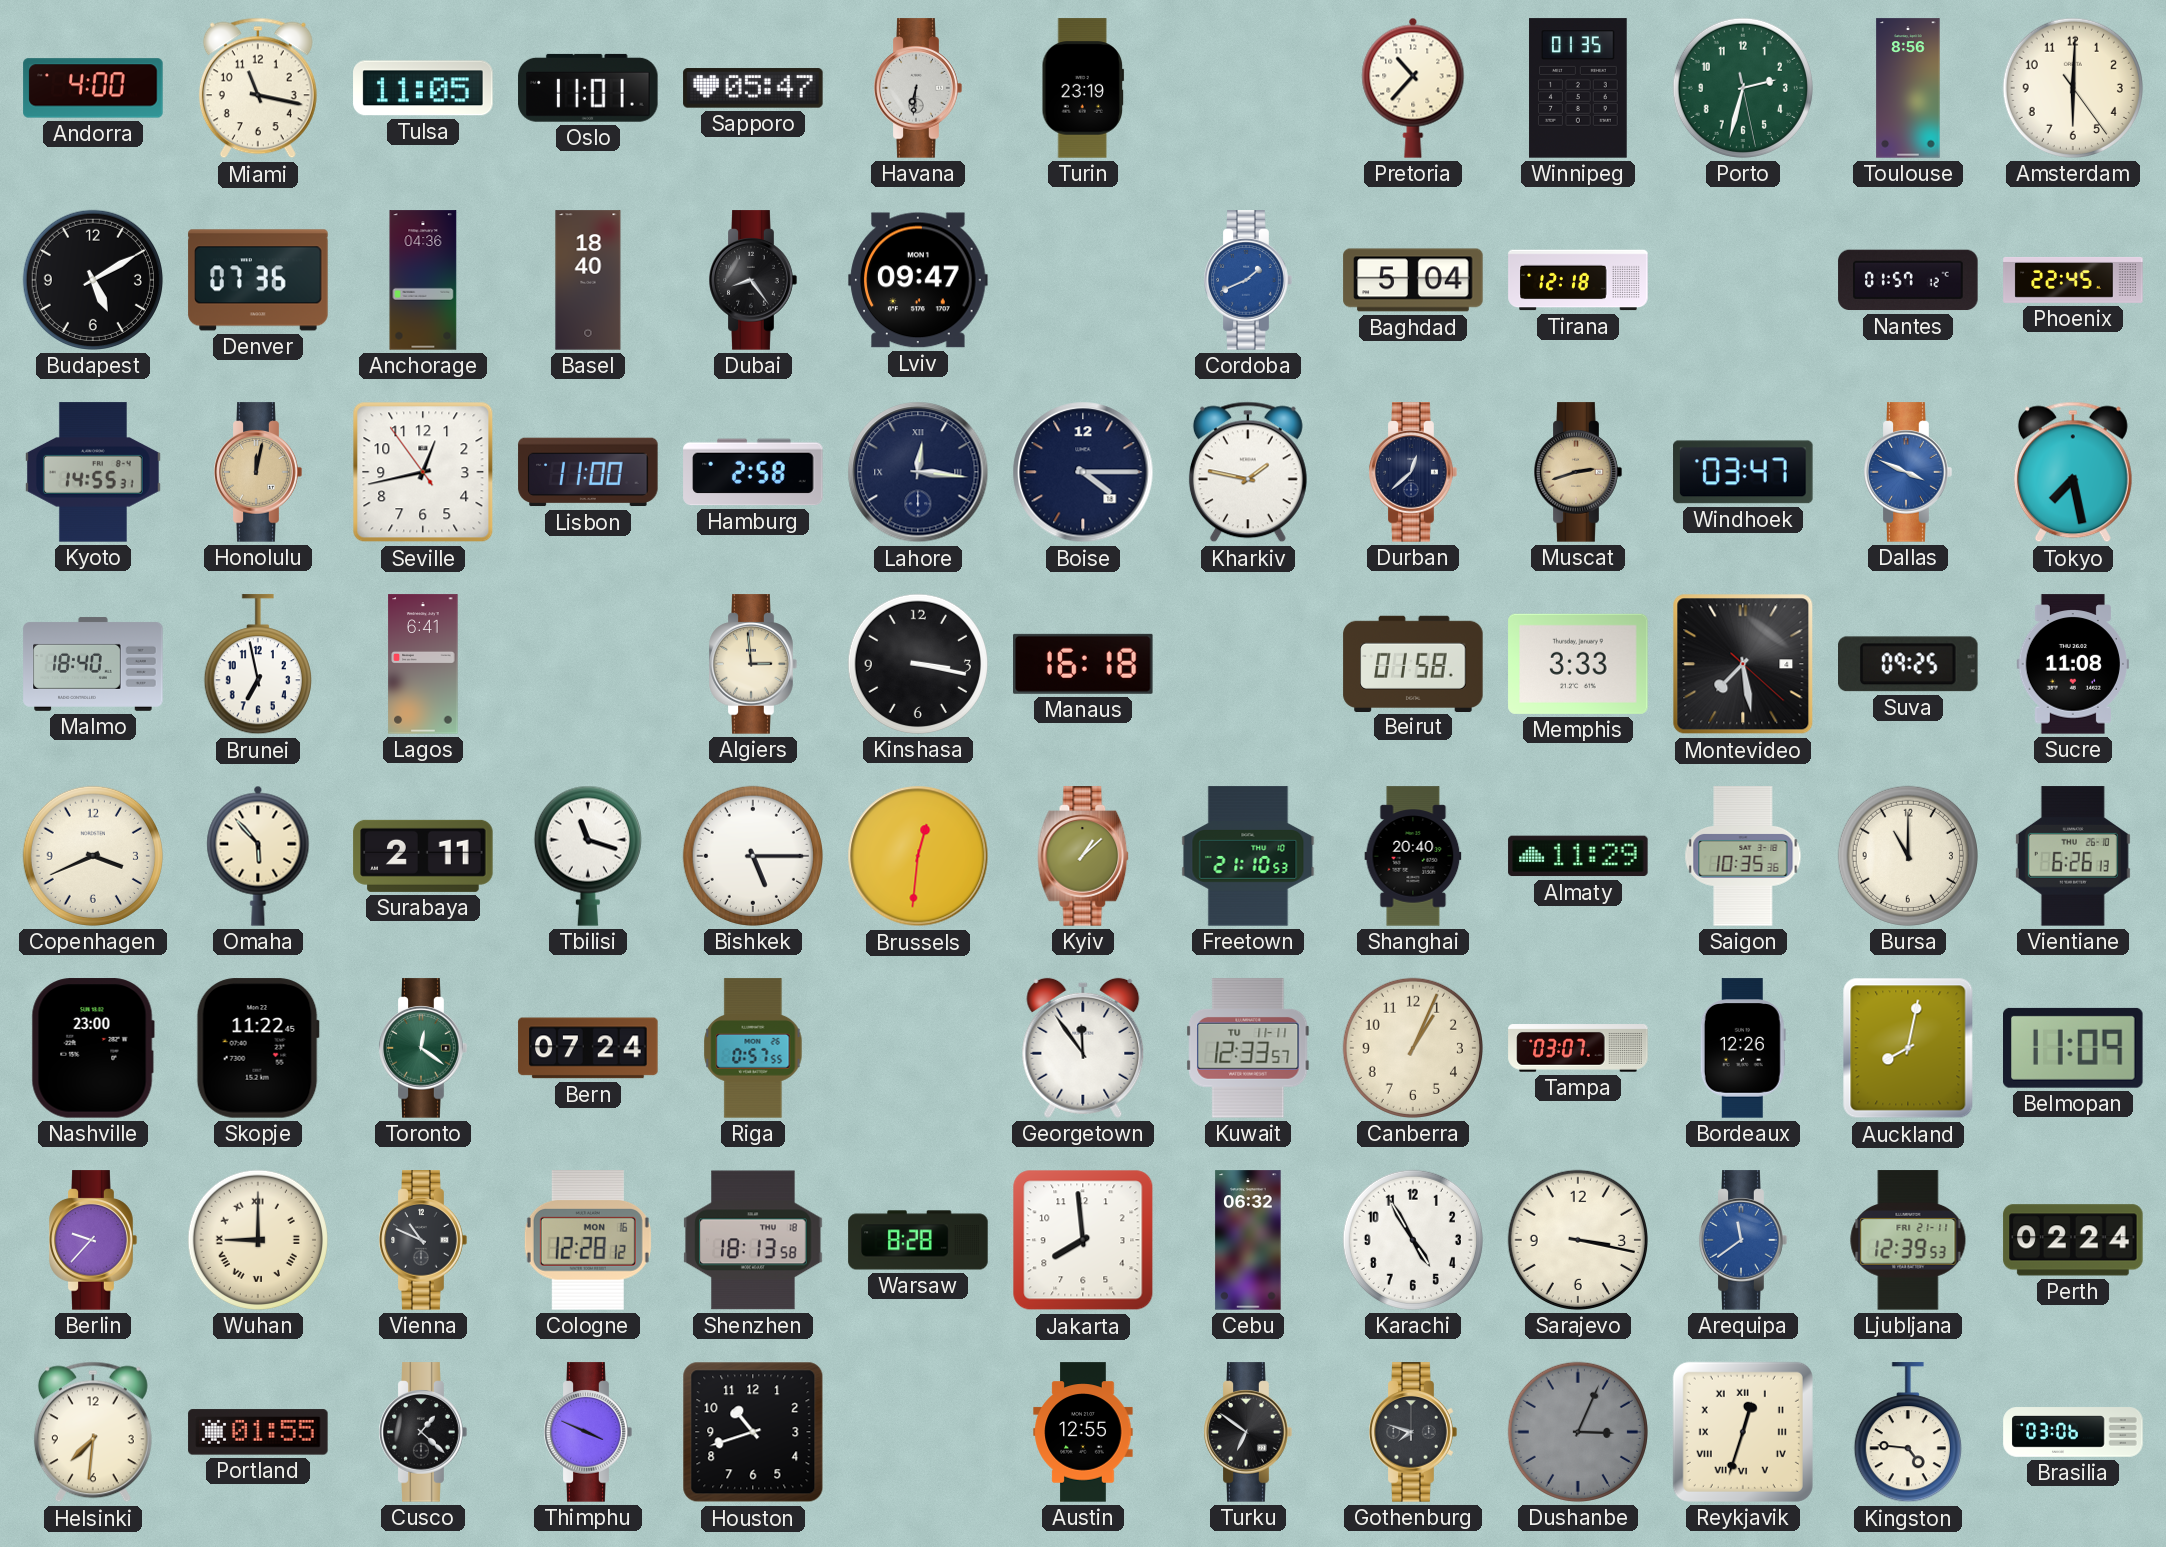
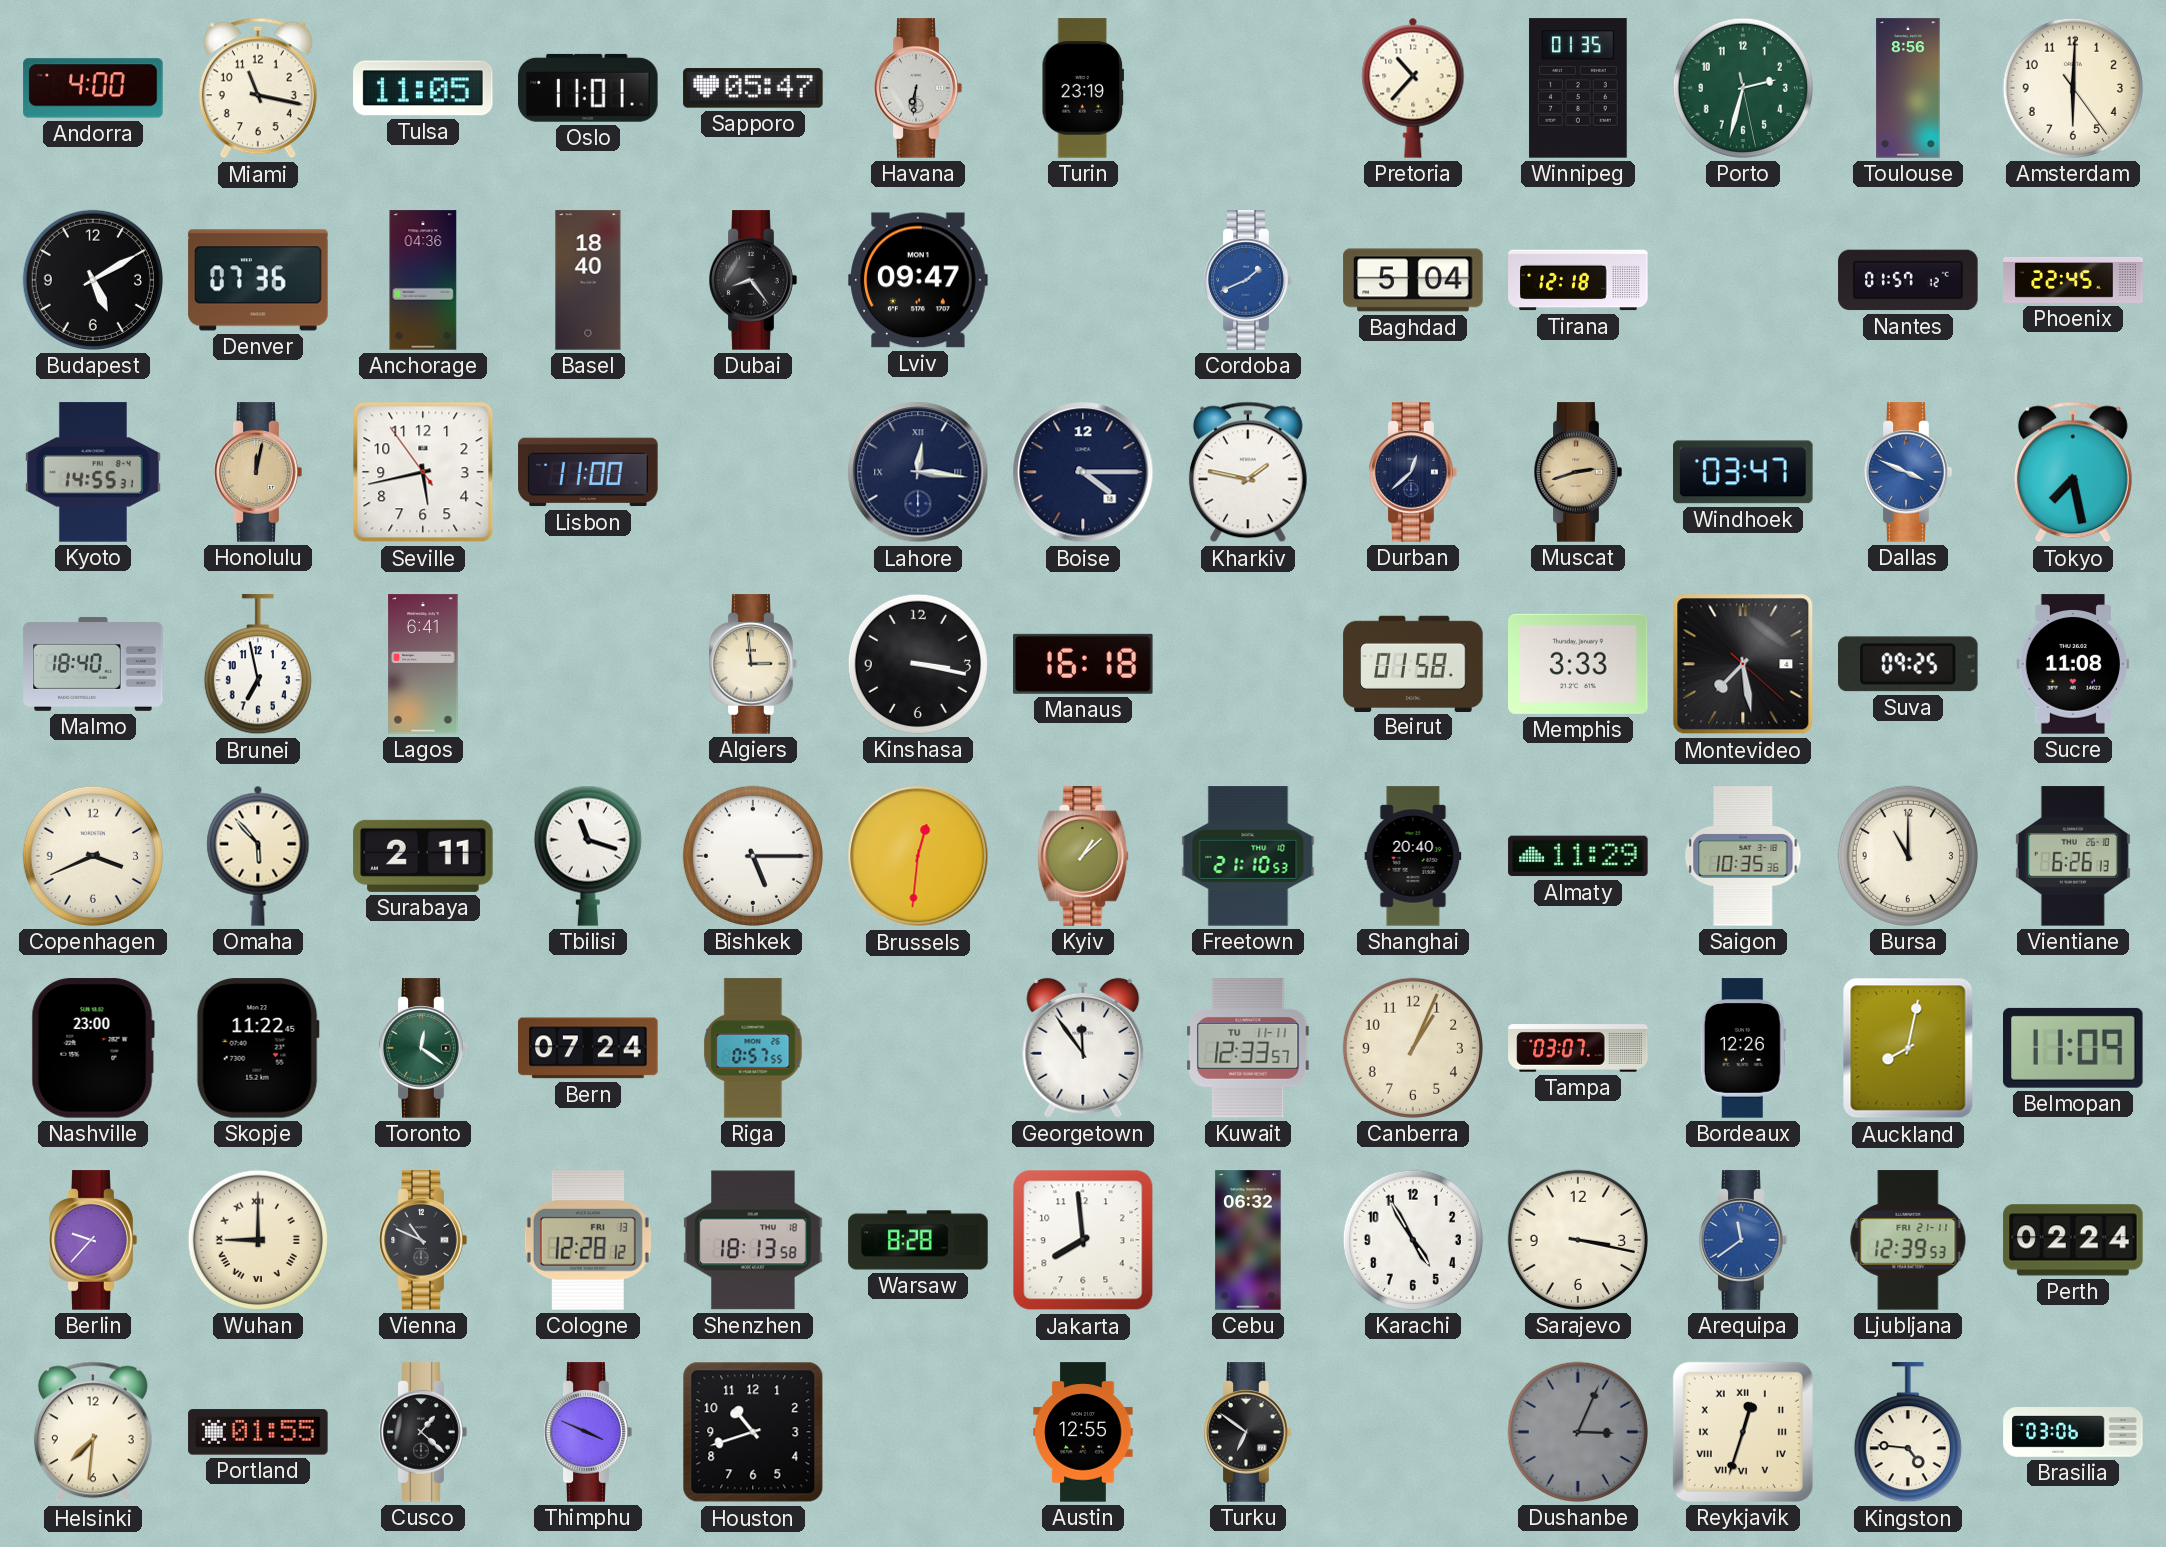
Seville: 12:42 -> 5:42 (423, 472)
Hamburg: 2:58 -> none (753, 472)
Cologne date: MON 16 -> FRI 13 (588, 1240)
Gothenburg: 7:48 -> none (1413, 1432)
